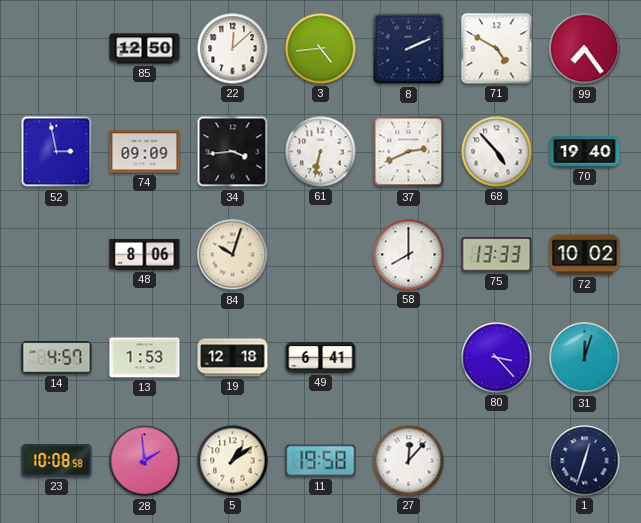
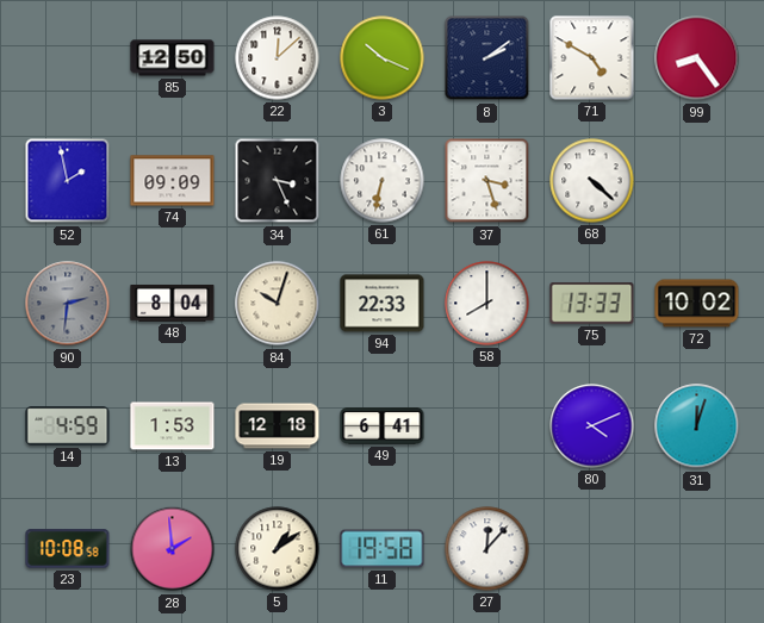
3: 4:44 -> 10:19 (383, 58)
8: 2:11 -> 2:09 (487, 58)
99: 7:24 -> 8:24 (697, 58)
52: 2:58 -> 1:58 (68, 181)
34: 3:44 -> 3:26 (278, 181)
37: 2:41 -> 3:27 (487, 181)
68: 4:53 -> 4:22 (592, 181)
70: 19:40 -> none (585, 152)
90: none -> 2:31 (68, 304)
48: 8:06 -> 8:04 (173, 303)
94: none -> 22:33 (383, 304)
14: 4:57 -> 4:59 (68, 426)
80: 3:23 -> 4:11 (592, 426)
1: 12:33 -> none (585, 461)
